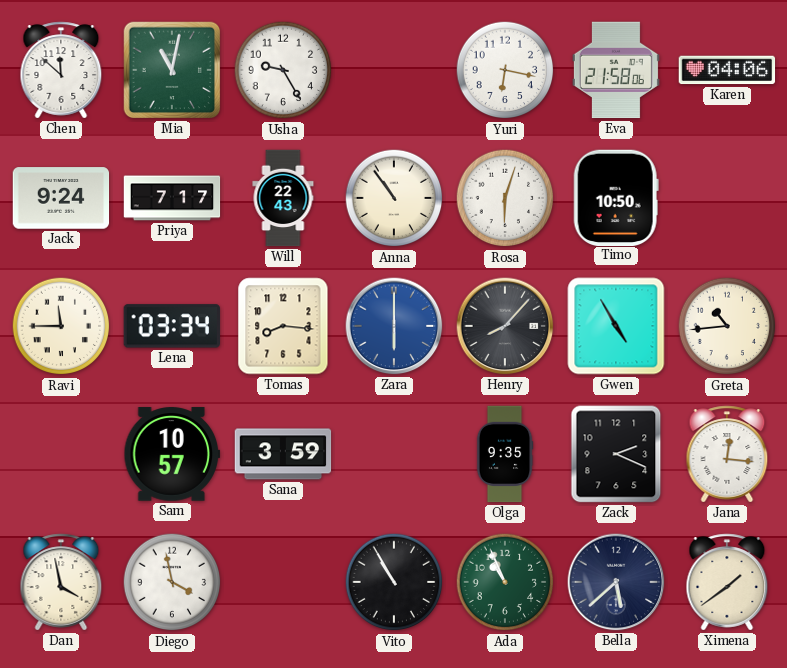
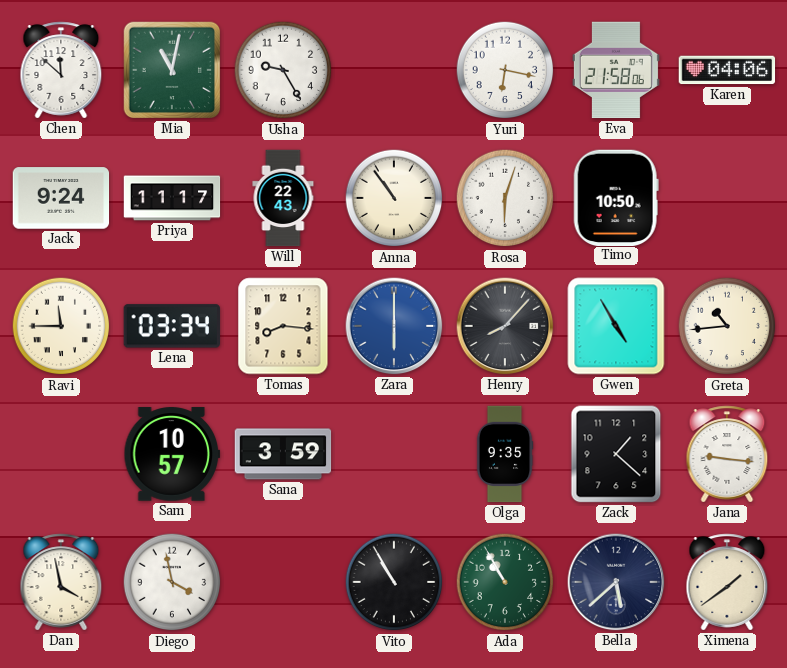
Priya: 7:17 -> 11:17 (172, 198)
Zack: 2:19 -> 1:22 (616, 454)
Jana: 12:16 -> 9:16 (727, 454)
Ada: 10:56 -> 10:55 (505, 582)
